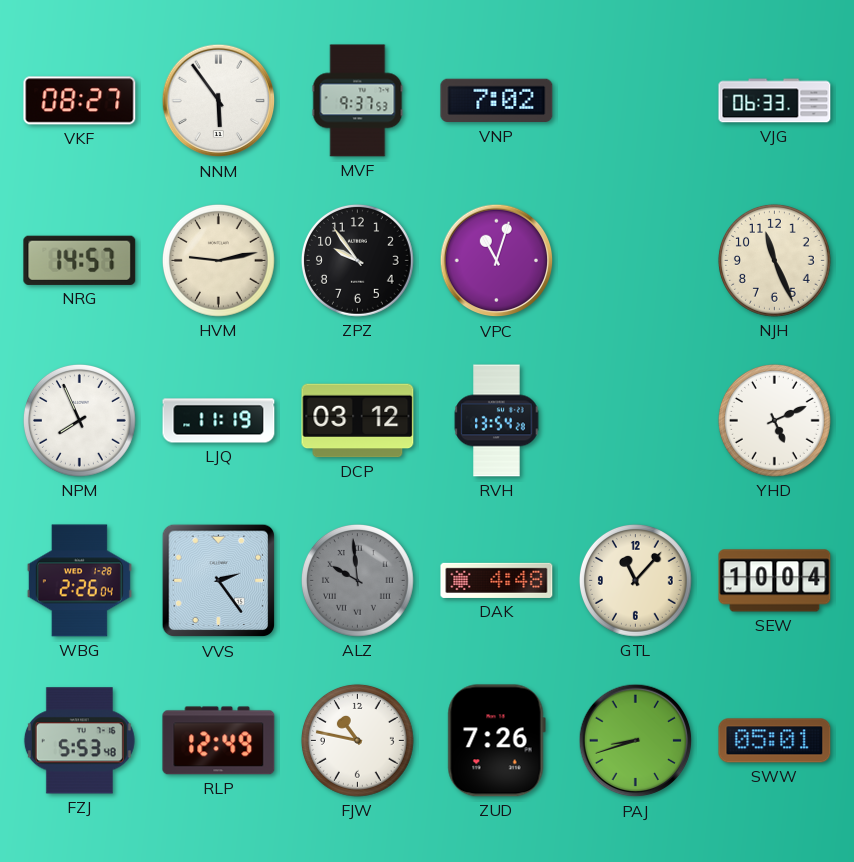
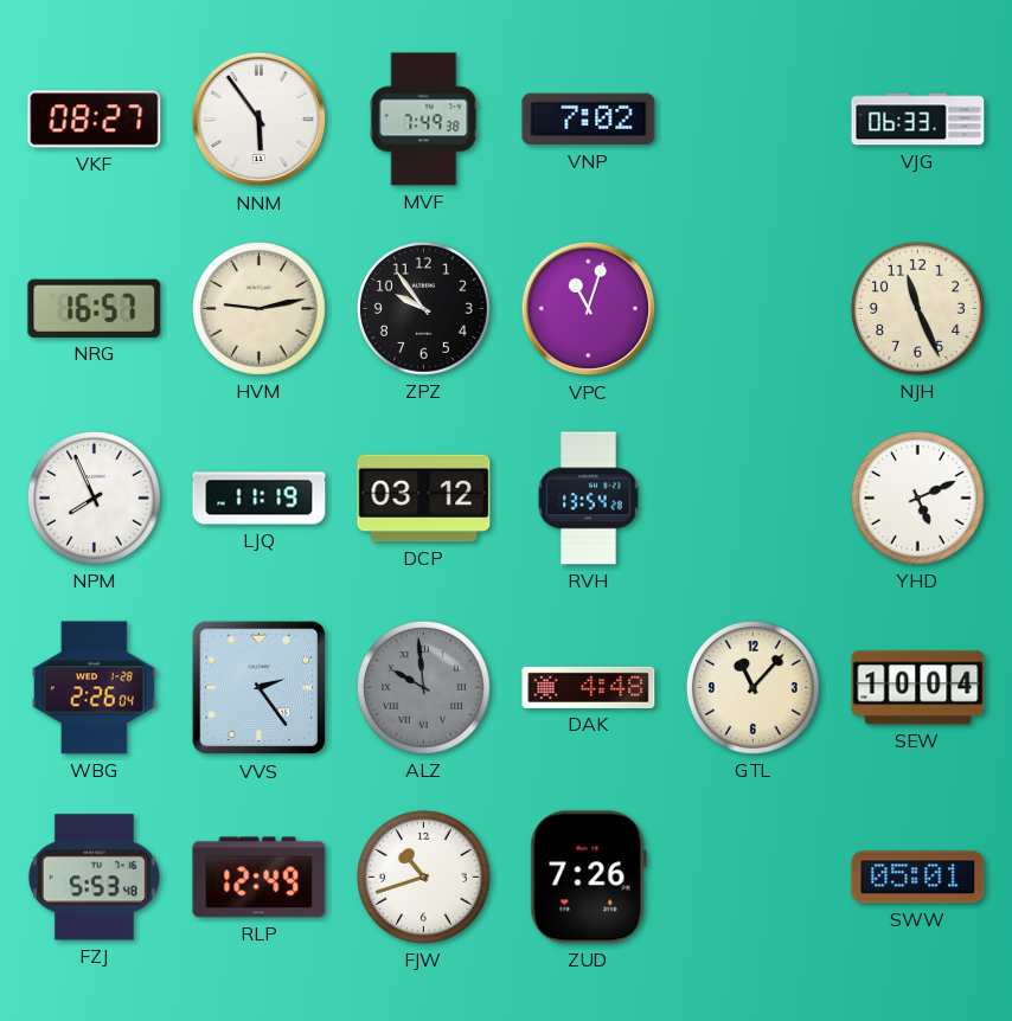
MVF: 9:37 -> 7:49 (424, 120)
NRG: 14:57 -> 16:57 (95, 308)
FJW: 10:47 -> 10:42 (423, 876)
PAJ: 8:42 -> none (636, 741)
